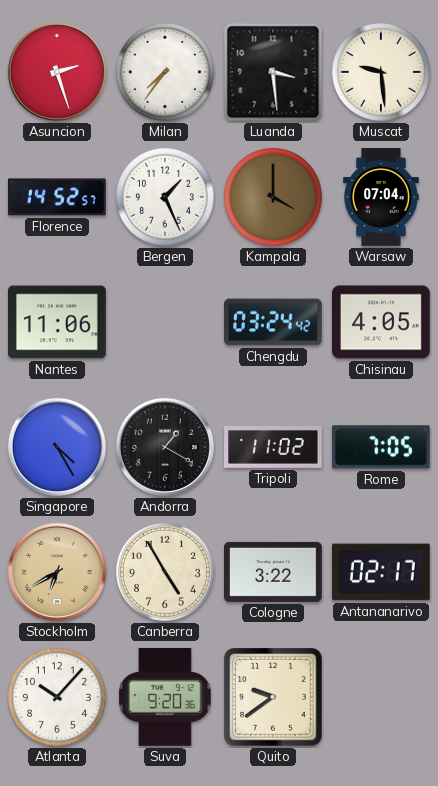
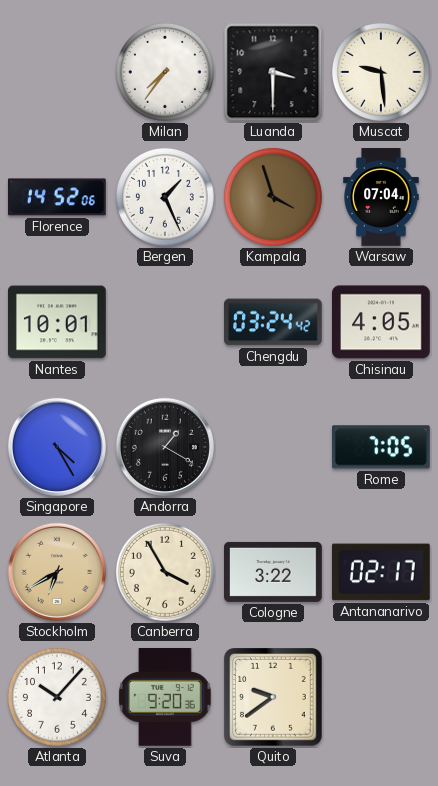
Asuncion: 2:27 -> none (57, 72)
Luanda: 3:29 -> 3:30 (273, 72)
Florence: 14:52:57 -> 14:52:06 (57, 197)
Kampala: 4:00 -> 3:57 (273, 197)
Nantes: 11:06 -> 10:01 (58, 322)
Tripoli: 11:02 -> none (273, 448)
Canberra: 4:55 -> 3:55 (165, 572)
